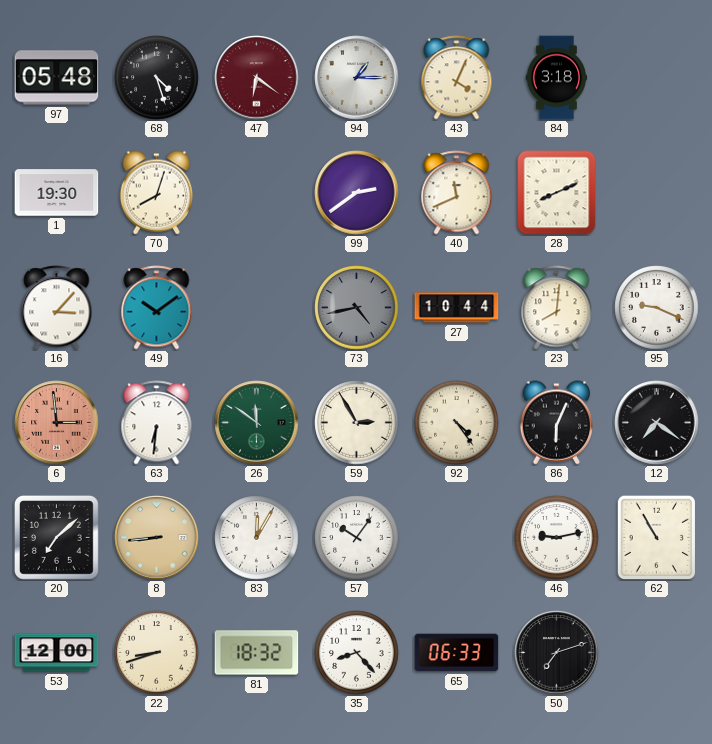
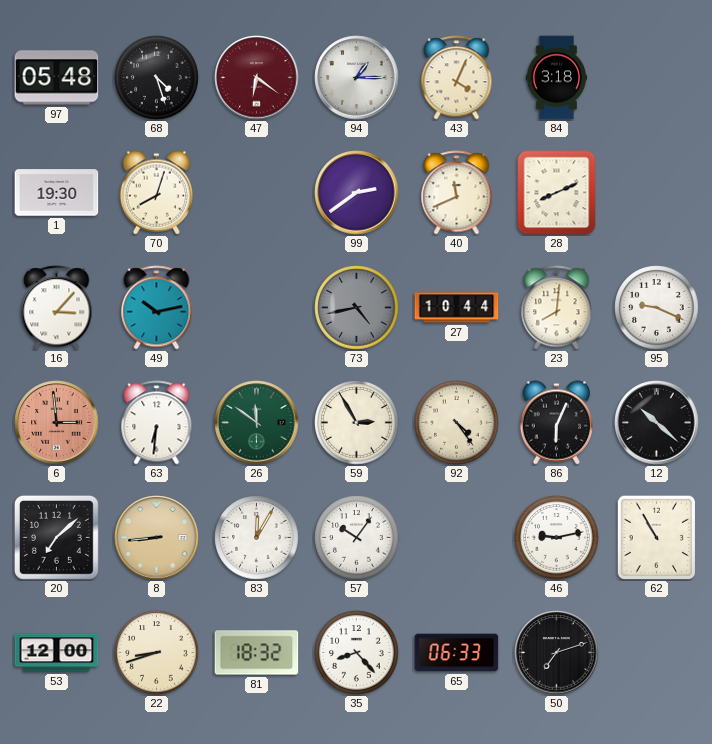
49: 10:09 -> 10:13 (157, 308)
12: 7:21 -> 10:22 (657, 423)
